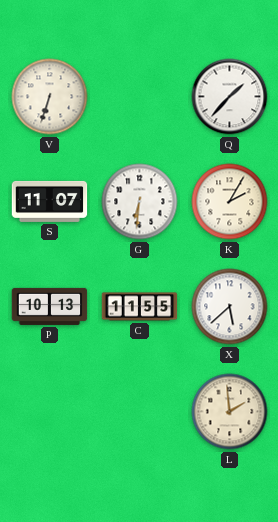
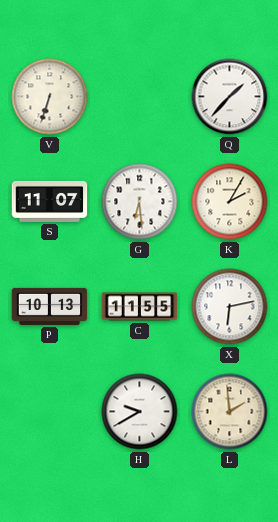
G: 6:31 -> 6:29 (140, 202)
X: 5:38 -> 6:13 (230, 307)
H: none -> 9:40 (140, 412)
